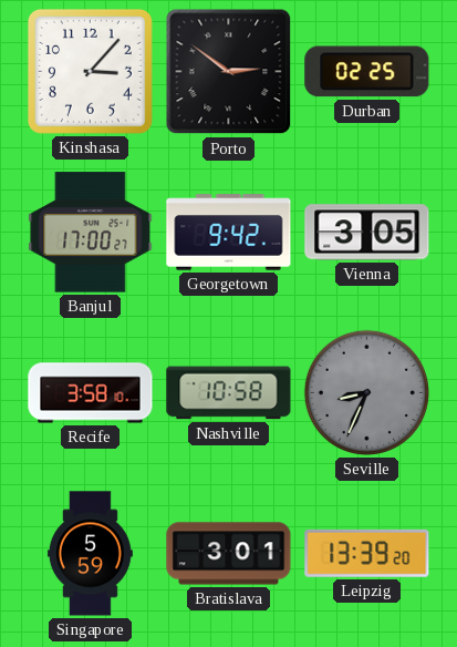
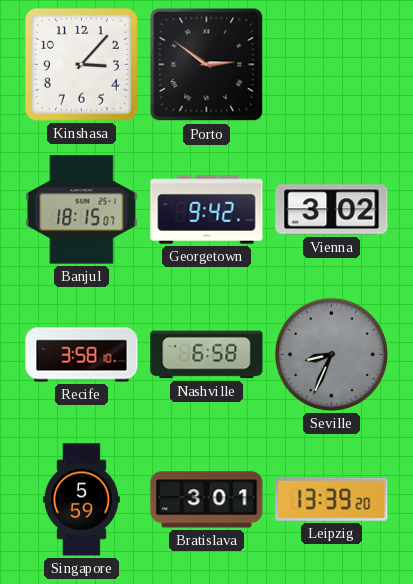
Durban: 02:25 -> none (367, 72)
Banjul: 17:00 -> 18:15 (82, 210)
Vienna: 3:05 -> 3:02 (332, 210)
Nashville: 10:58 -> 6:58 (207, 355)
